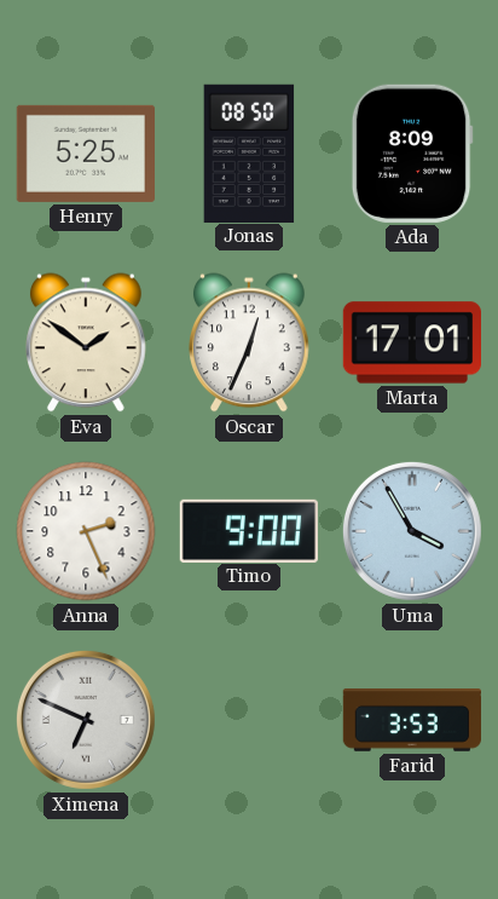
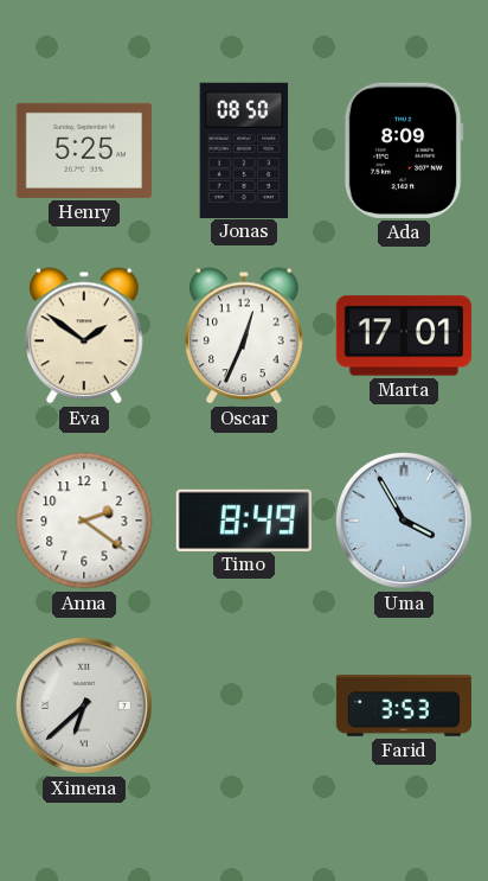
Anna: 2:26 -> 2:21 (84, 521)
Timo: 9:00 -> 8:49 (243, 519)
Ximena: 6:49 -> 6:38 (84, 706)
